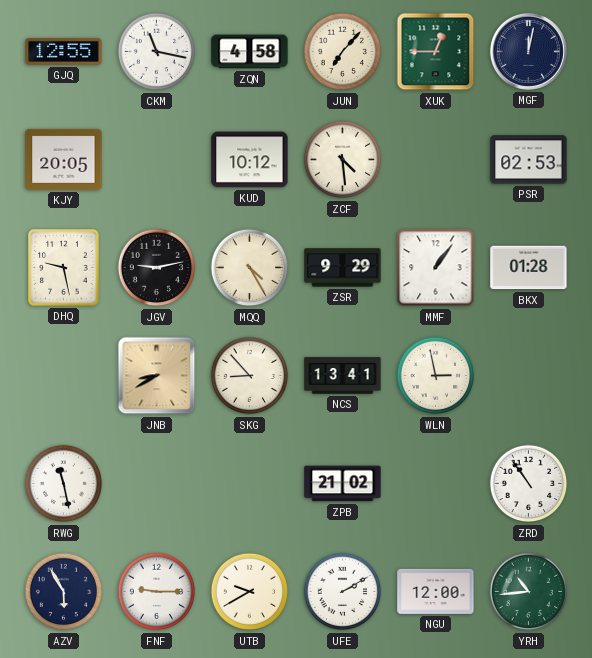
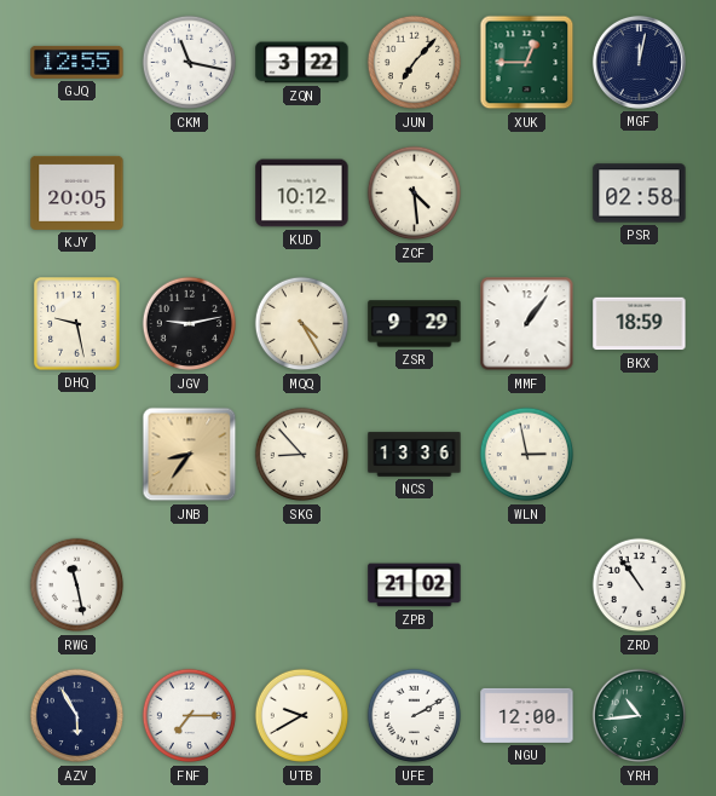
ZQN: 4:58 -> 3:22 (302, 63)
PSR: 02:53 -> 02:58 (640, 194)
BKX: 01:28 -> 18:59 (640, 324)
JNB: 8:40 -> 8:36 (190, 455)
NCS: 13:41 -> 13:36 (415, 455)
FNF: 9:15 -> 7:15 (190, 716)
